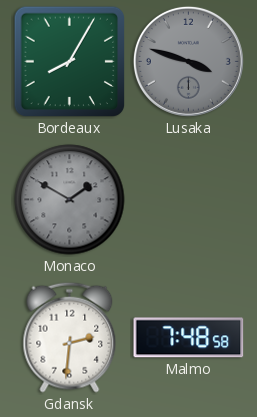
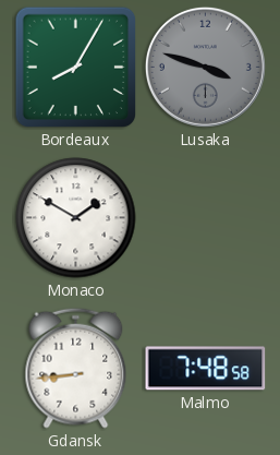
Monaco dial: grey -> white (76, 218)
Gdansk: 2:31 -> 8:44 (76, 368)
